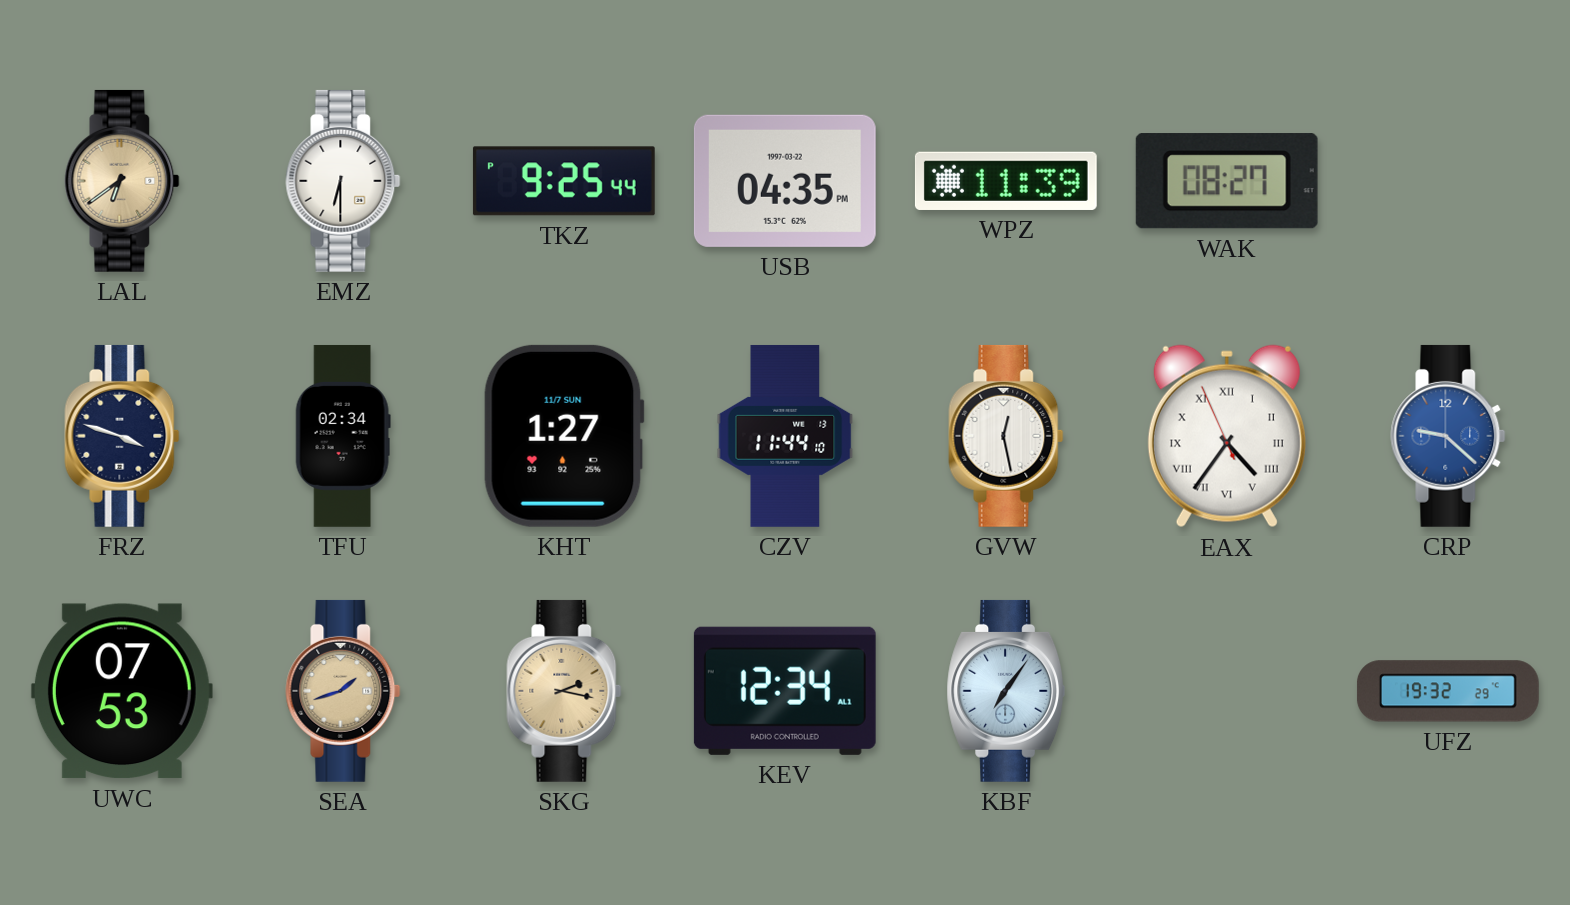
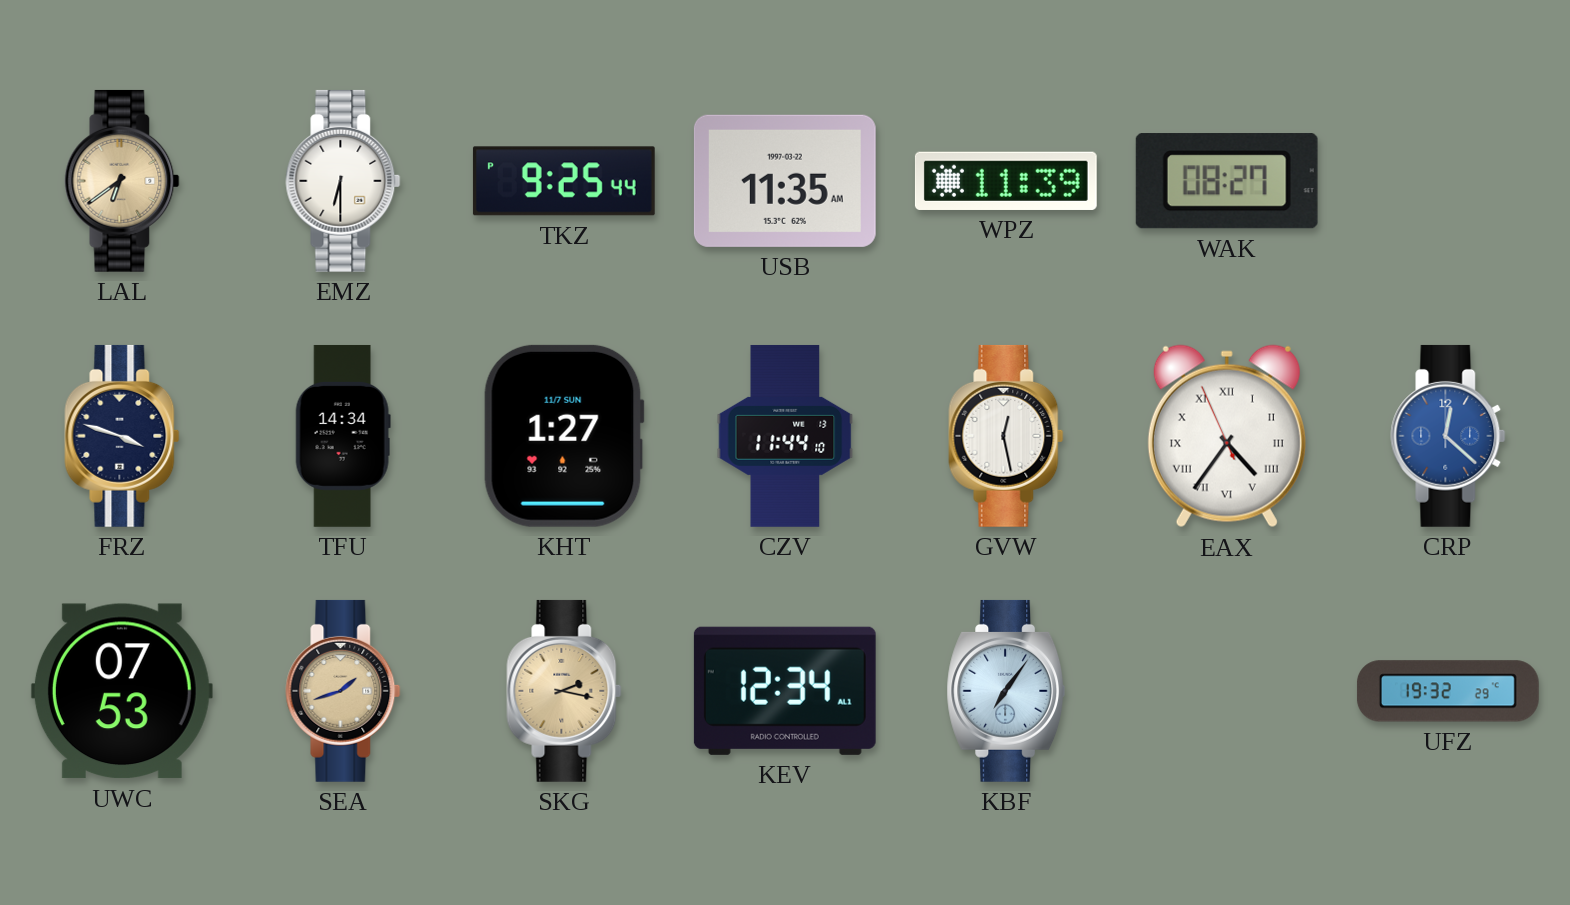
USB: 04:35 -> 11:35 (785, 181)
TFU: 02:34 -> 14:34 (343, 436)
CRP: 9:22 -> 12:22 (1448, 436)
